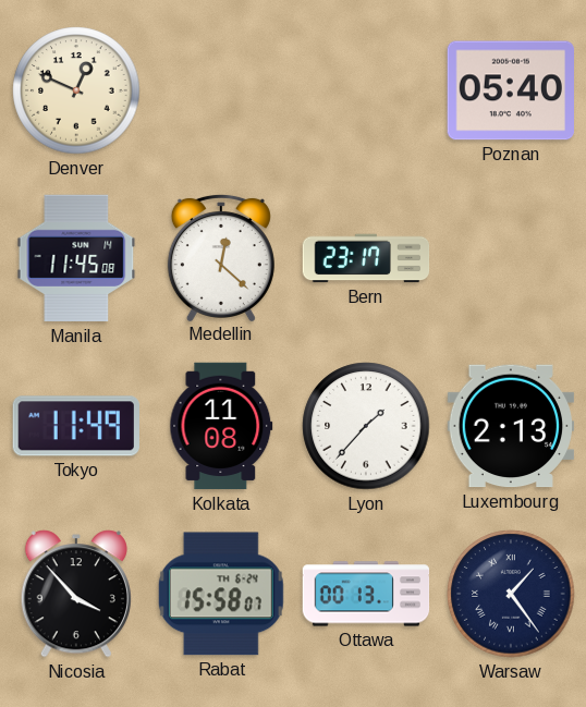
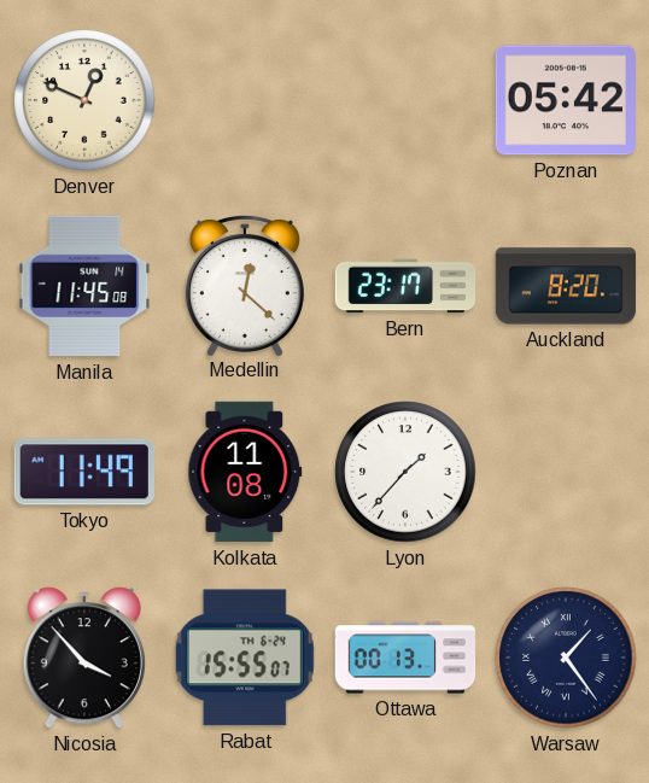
Poznan: 05:40 -> 05:42 (565, 100)
Auckland: none -> 8:20 (566, 286)
Luxembourg: 2:13 -> none (511, 426)
Rabat: 15:58 -> 15:55 (245, 658)
